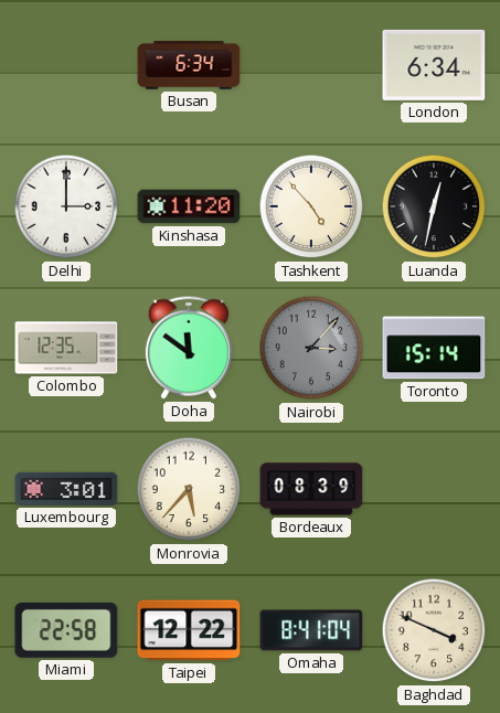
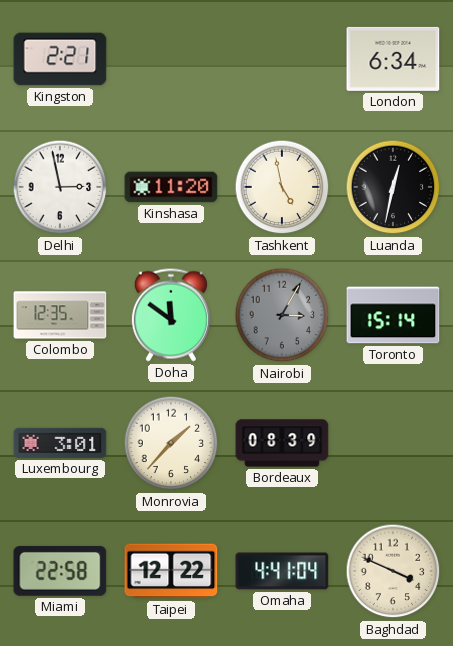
Kingston: none -> 2:21 (60, 59)
Busan: 6:34 -> none (189, 65)
Delhi: 3:00 -> 2:58 (60, 187)
Tashkent: 4:53 -> 4:58 (282, 187)
Nairobi: 3:07 -> 3:05 (282, 315)
Monrovia: 5:37 -> 1:37 (171, 443)
Omaha: 8:41 -> 4:41 (282, 571)
